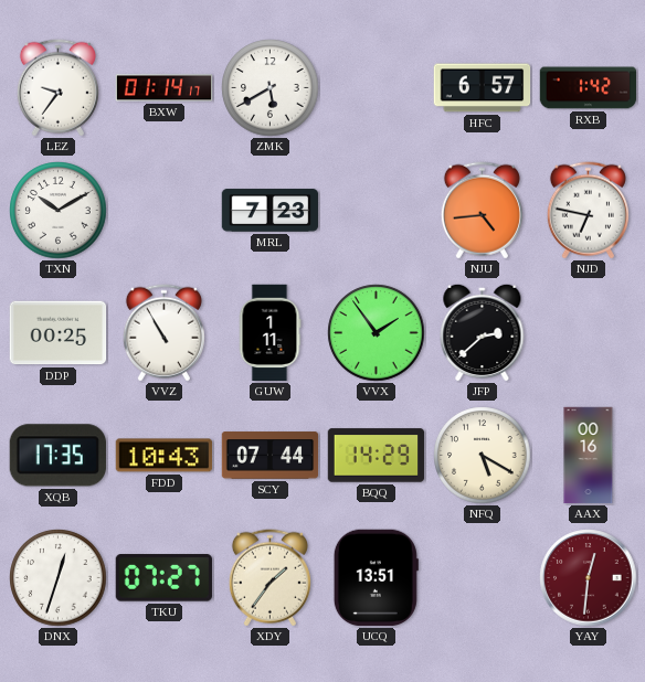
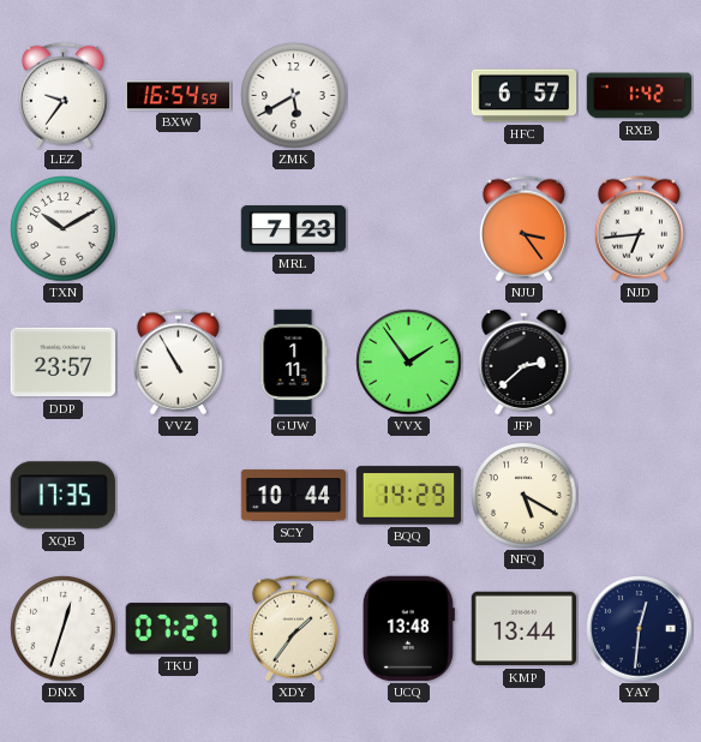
BXW: 01:14 -> 16:54 (179, 96)
NJU: 4:44 -> 3:24 (523, 229)
NJD: 6:47 -> 6:44 (639, 229)
DDP: 00:25 -> 23:57 (64, 363)
FDD: 10:43 -> none (165, 456)
SCY: 07:44 -> 10:44 (294, 496)
AAX: 00:16 -> none (589, 456)
UCQ: 13:51 -> 13:48 (408, 629)
KMP: none -> 13:44 (525, 629)
YAY dial: burgundy -> navy (640, 629)
